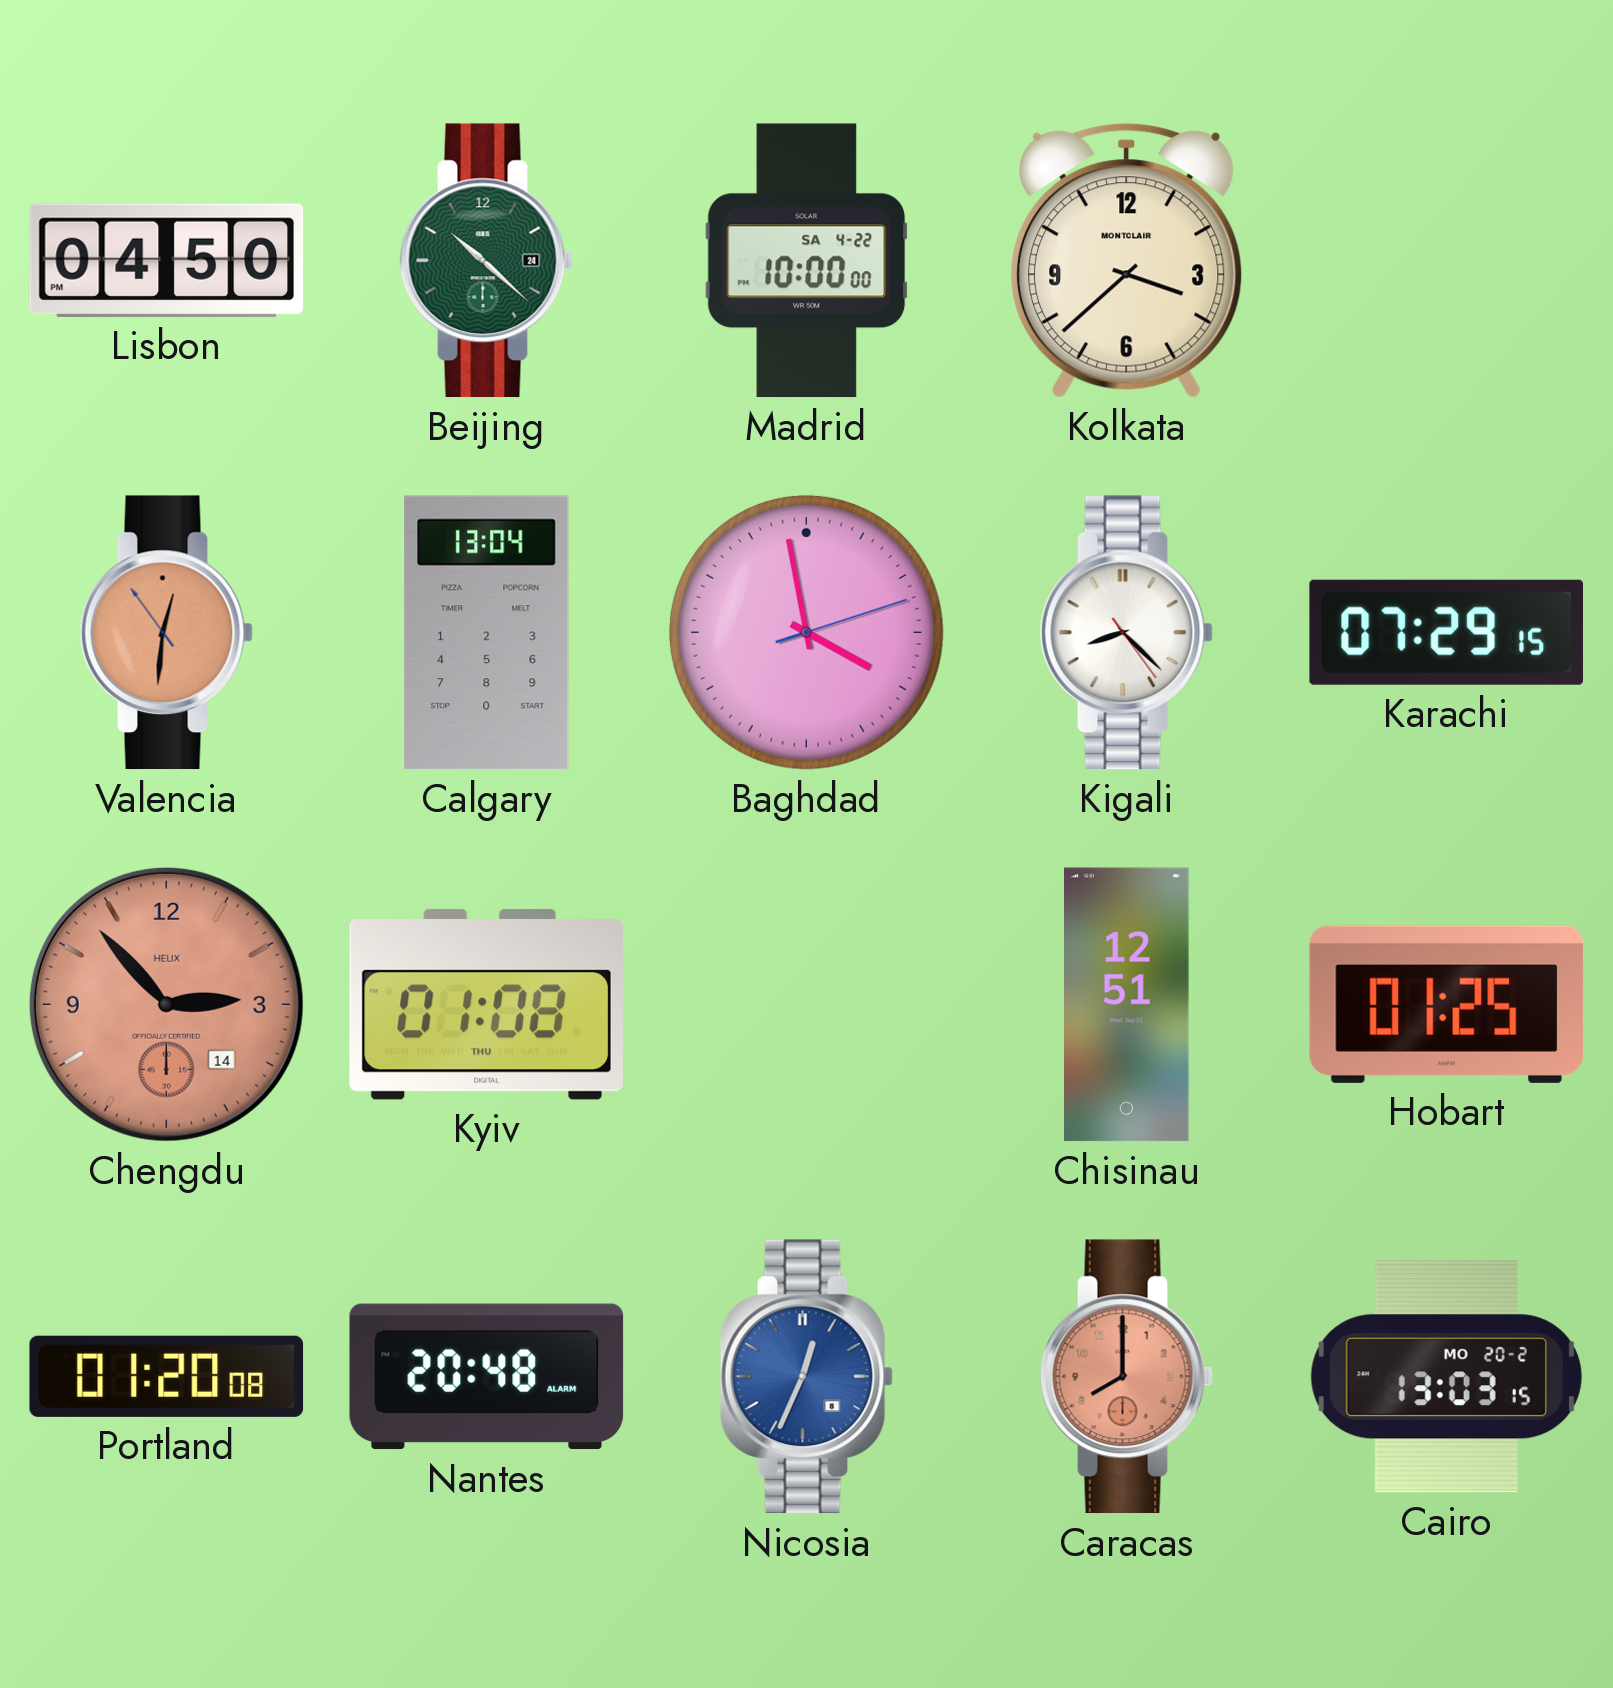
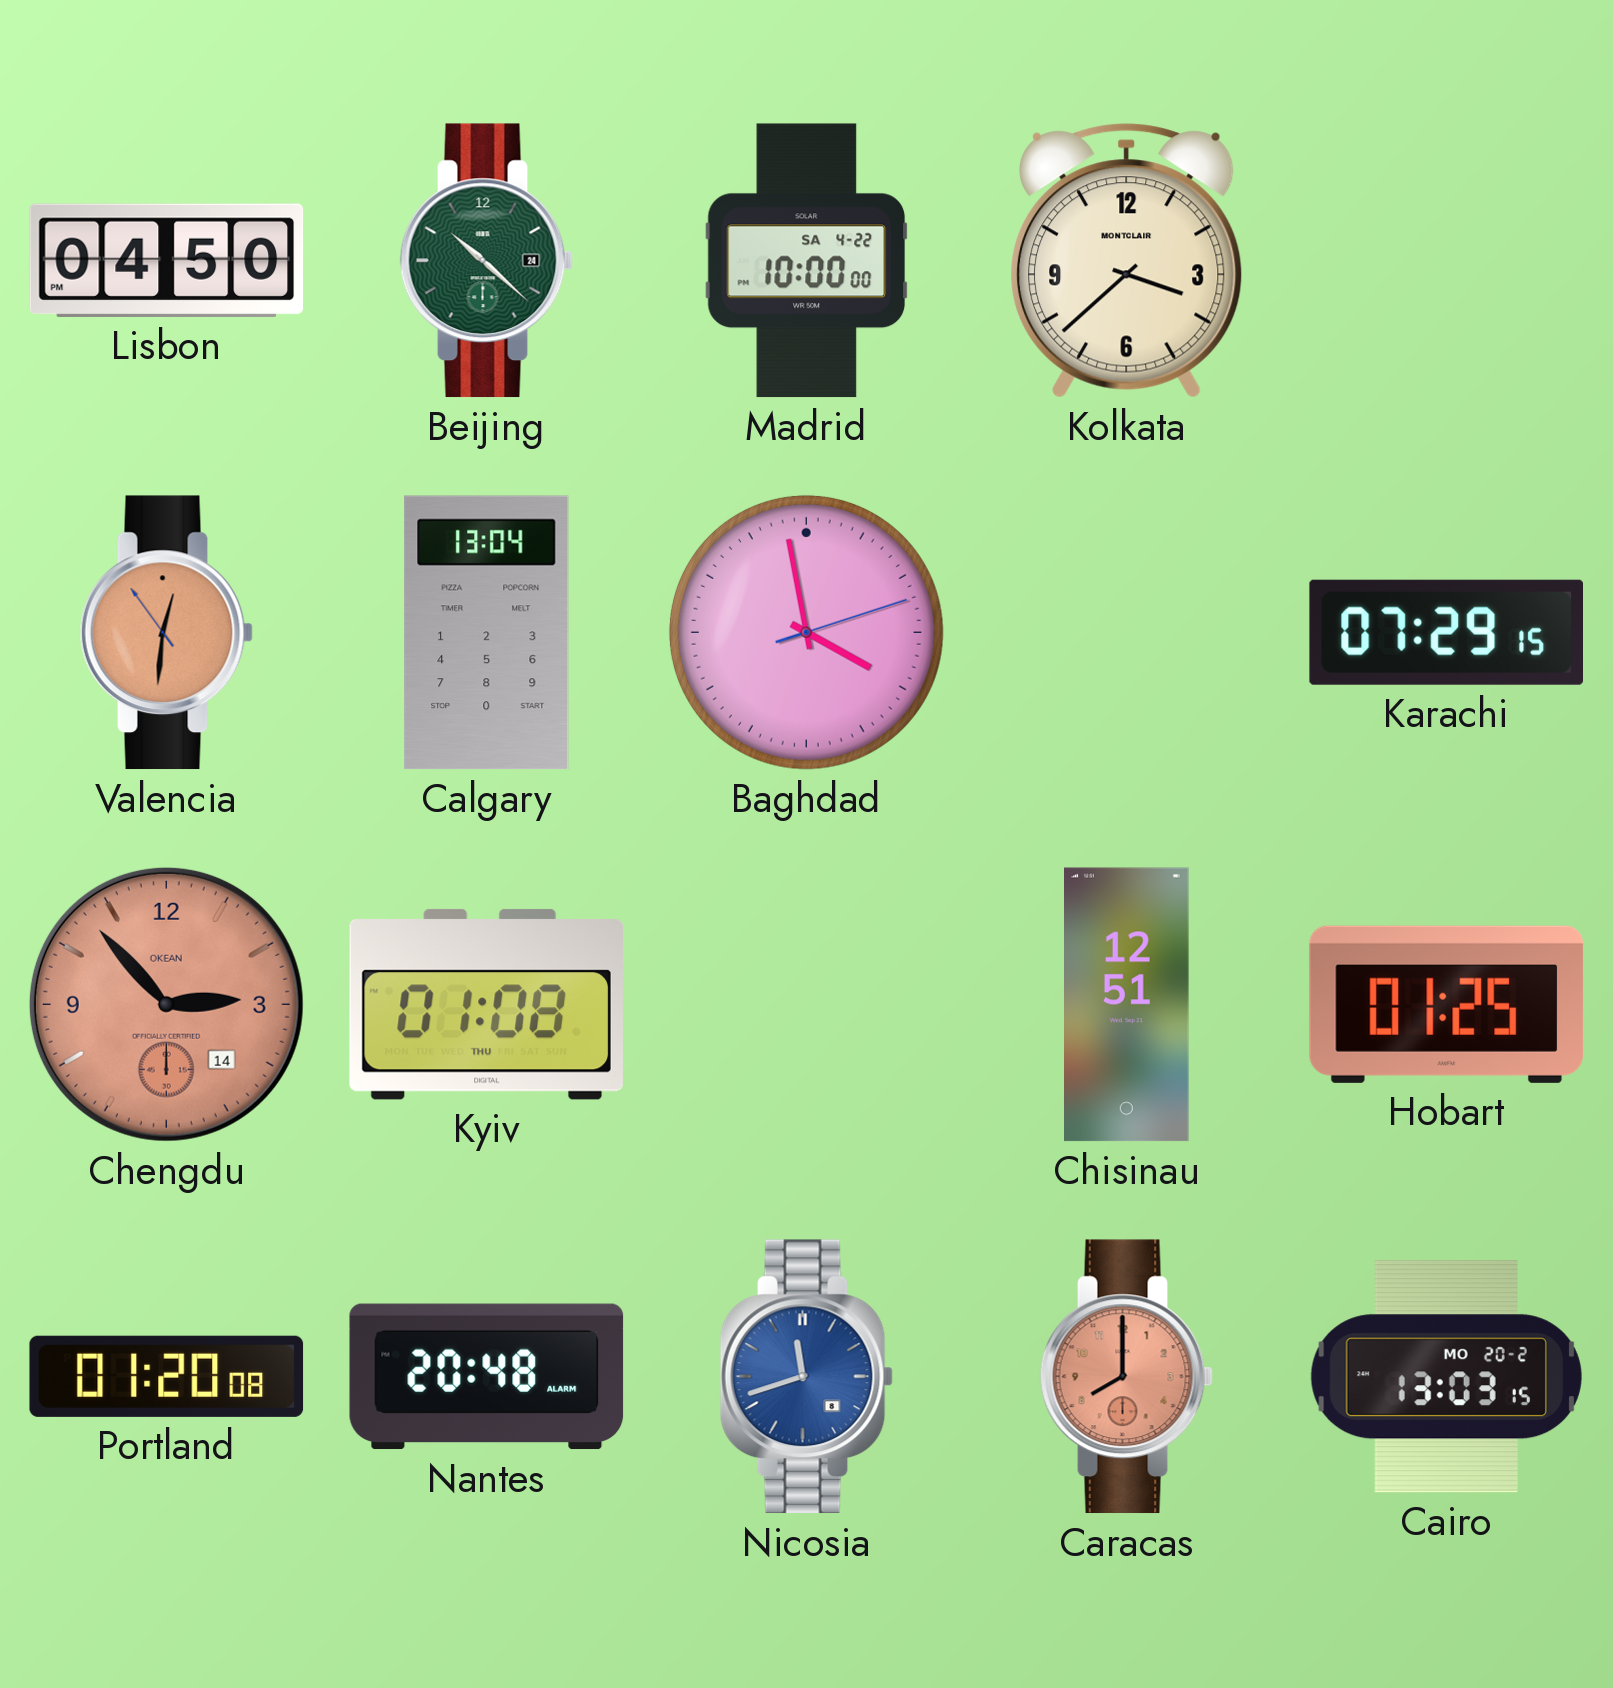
Kigali: 8:22 -> none (1126, 633)
Chengdu brand: HELIX -> OKEAN (166, 1004)
Nicosia: 12:34 -> 11:42 (806, 1377)
